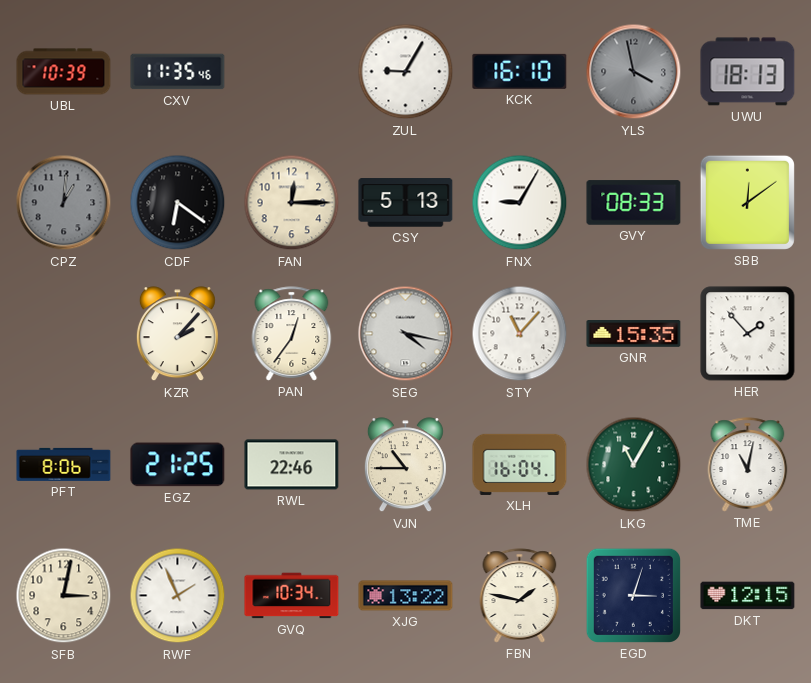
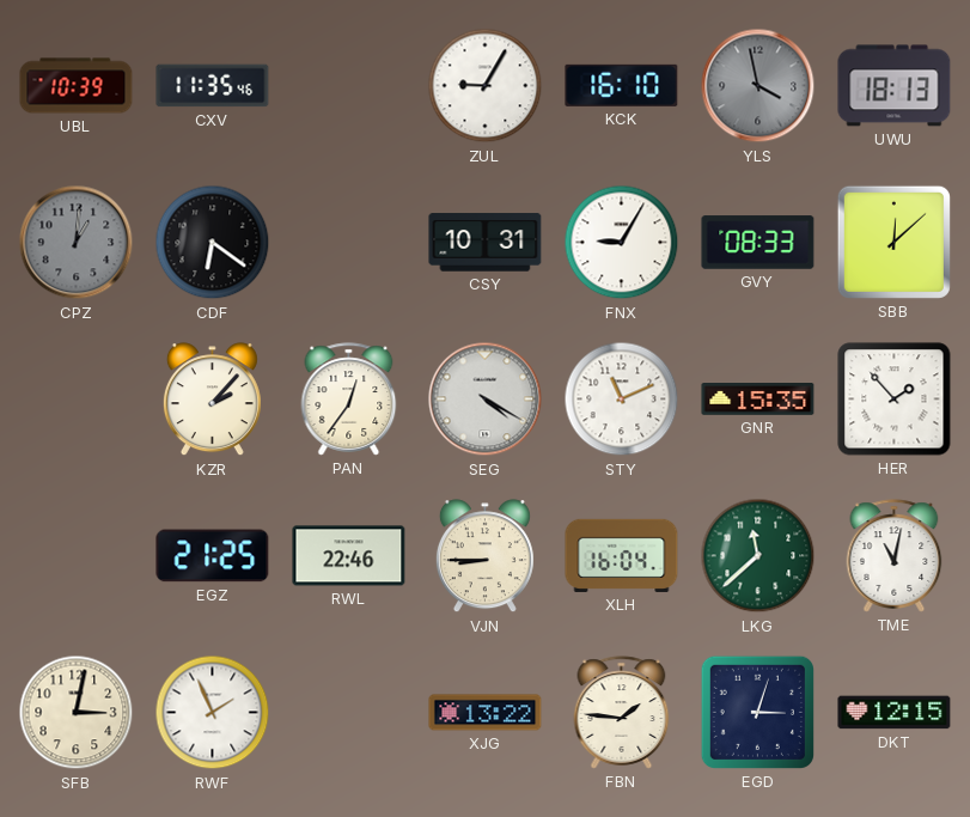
FAN: 12:15 -> none (292, 203)
CSY: 5:13 -> 10:31 (486, 243)
SBB: 12:09 -> 12:08 (893, 242)
SEG: 4:17 -> 4:20 (486, 400)
STY: 11:07 -> 11:11 (622, 400)
PFT: 8:06 -> none (64, 464)
VJN: 10:45 -> 8:45 (484, 556)
LKG: 11:05 -> 11:38 (758, 556)
GVQ: 10:34 -> none (292, 596)
FBN: 1:47 -> 1:46 (622, 713)
